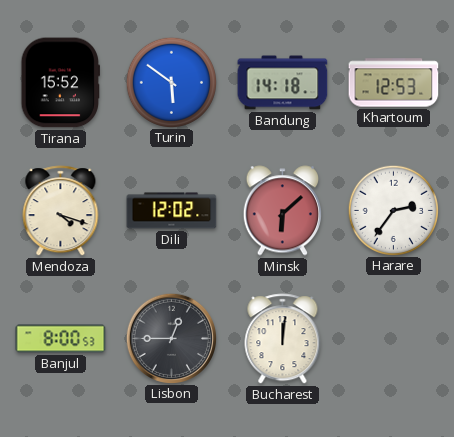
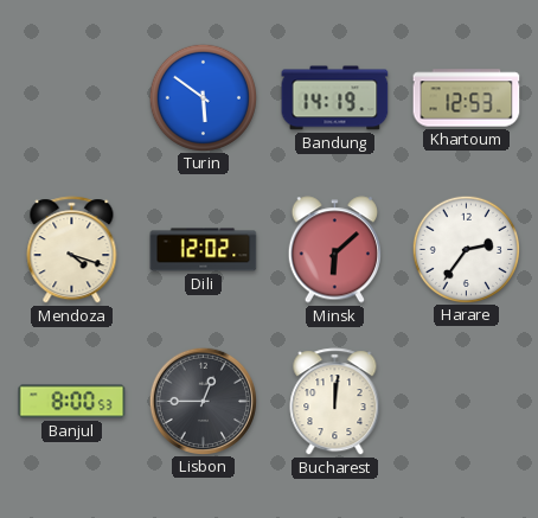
Tirana: 15:52 -> none (60, 83)
Bandung: 14:18 -> 14:19 (335, 98)
